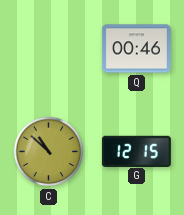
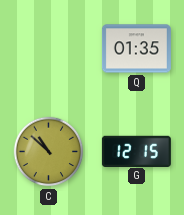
Q: 00:46 -> 01:35 (136, 49)
